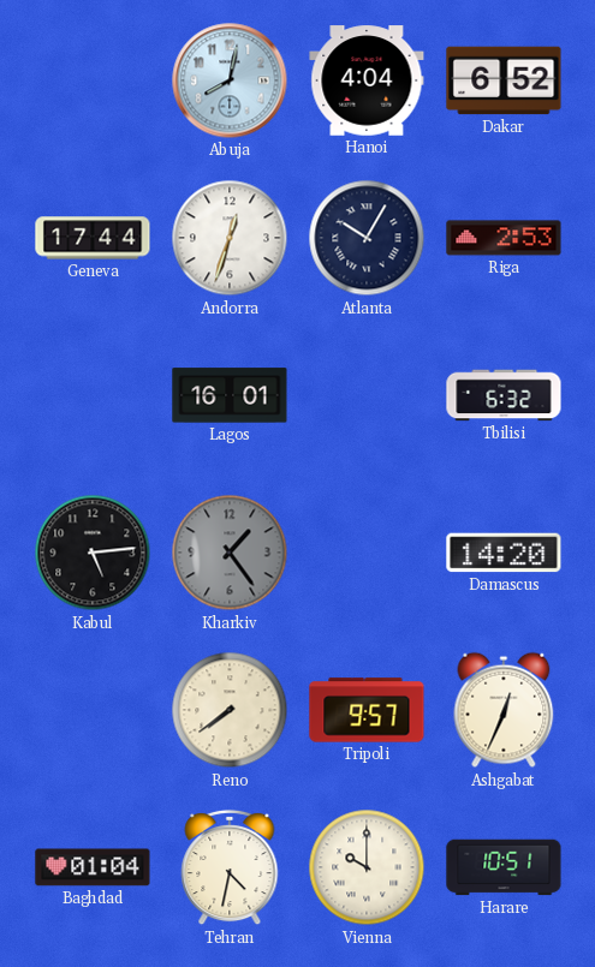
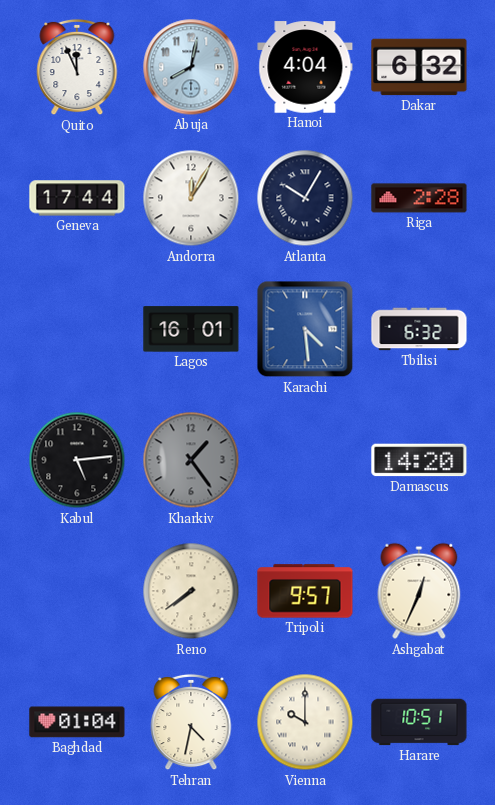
Quito: none -> 11:56 (77, 67)
Dakar: 6:52 -> 6:32 (419, 67)
Andorra: 12:33 -> 12:05 (191, 198)
Riga: 2:53 -> 2:28 (419, 198)
Karachi: none -> 4:29 (305, 329)
